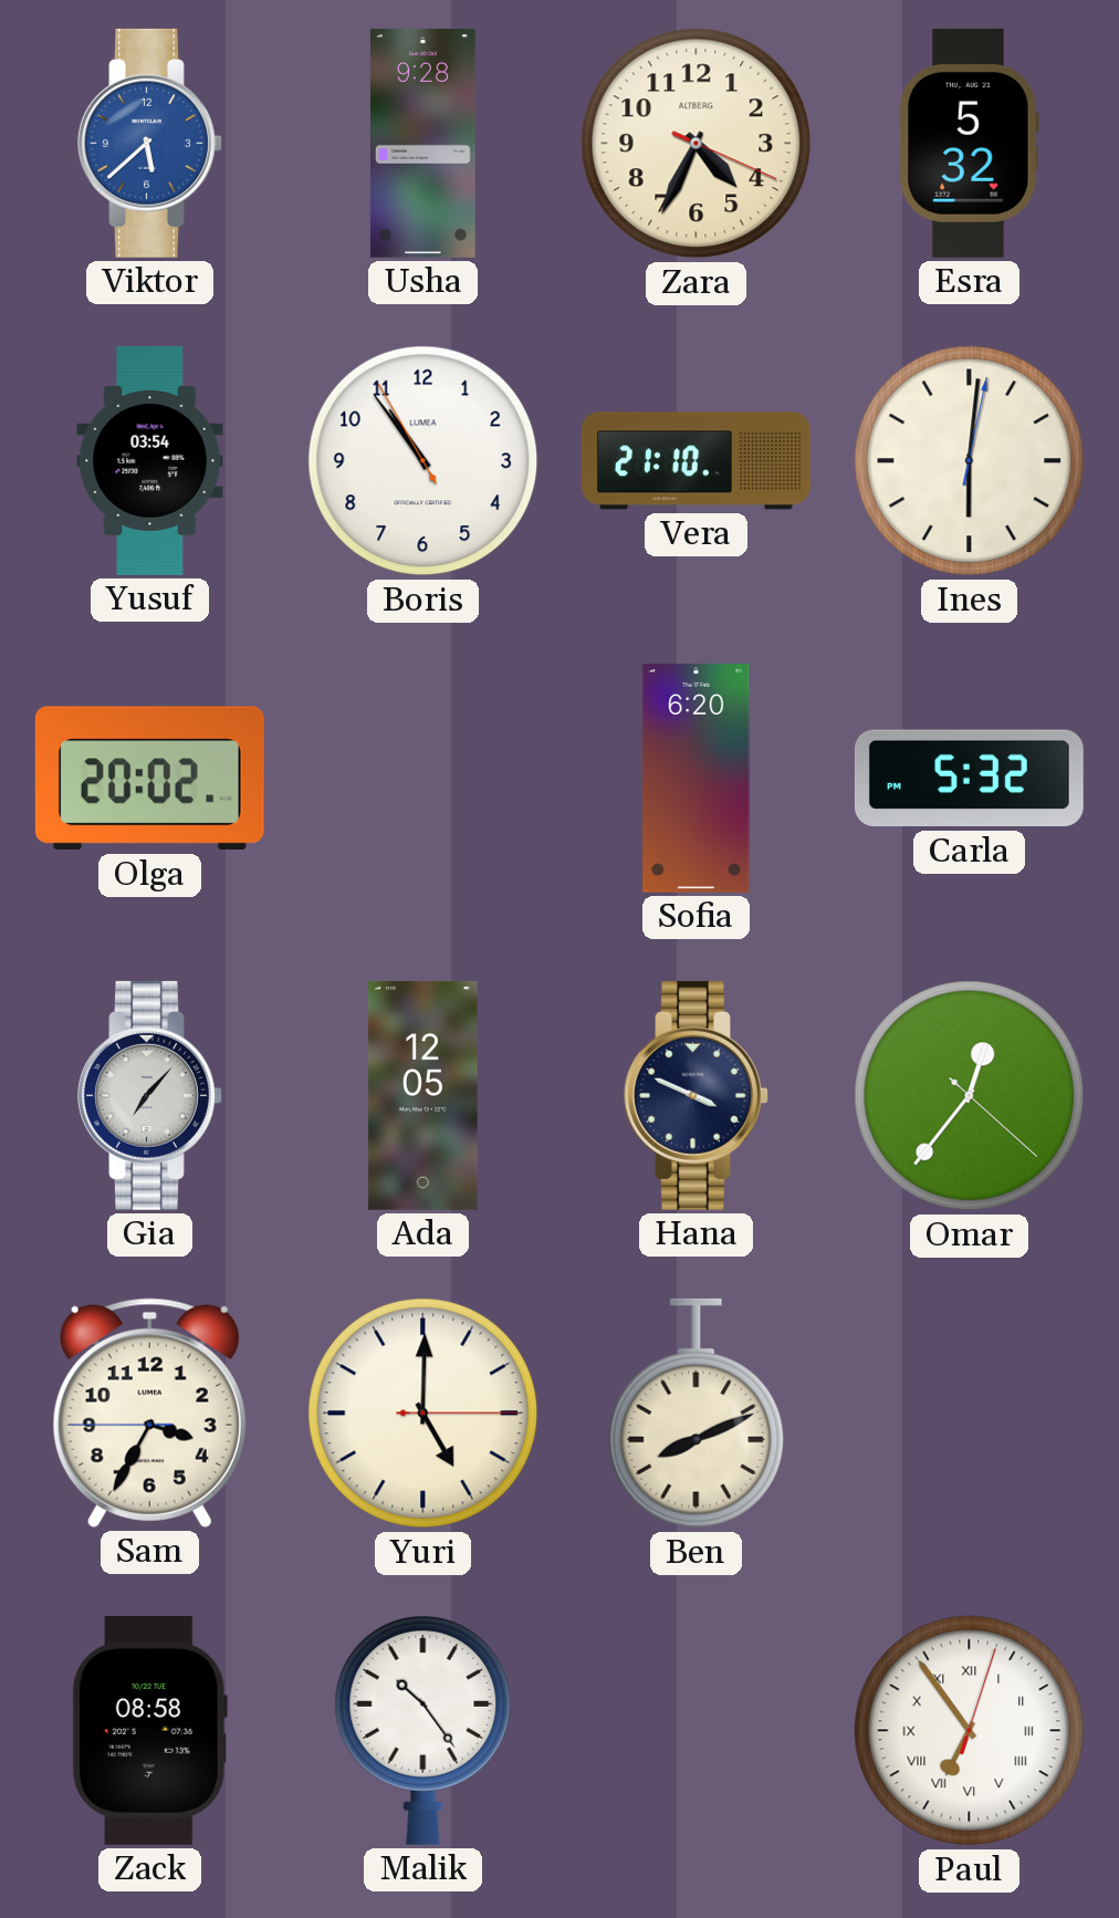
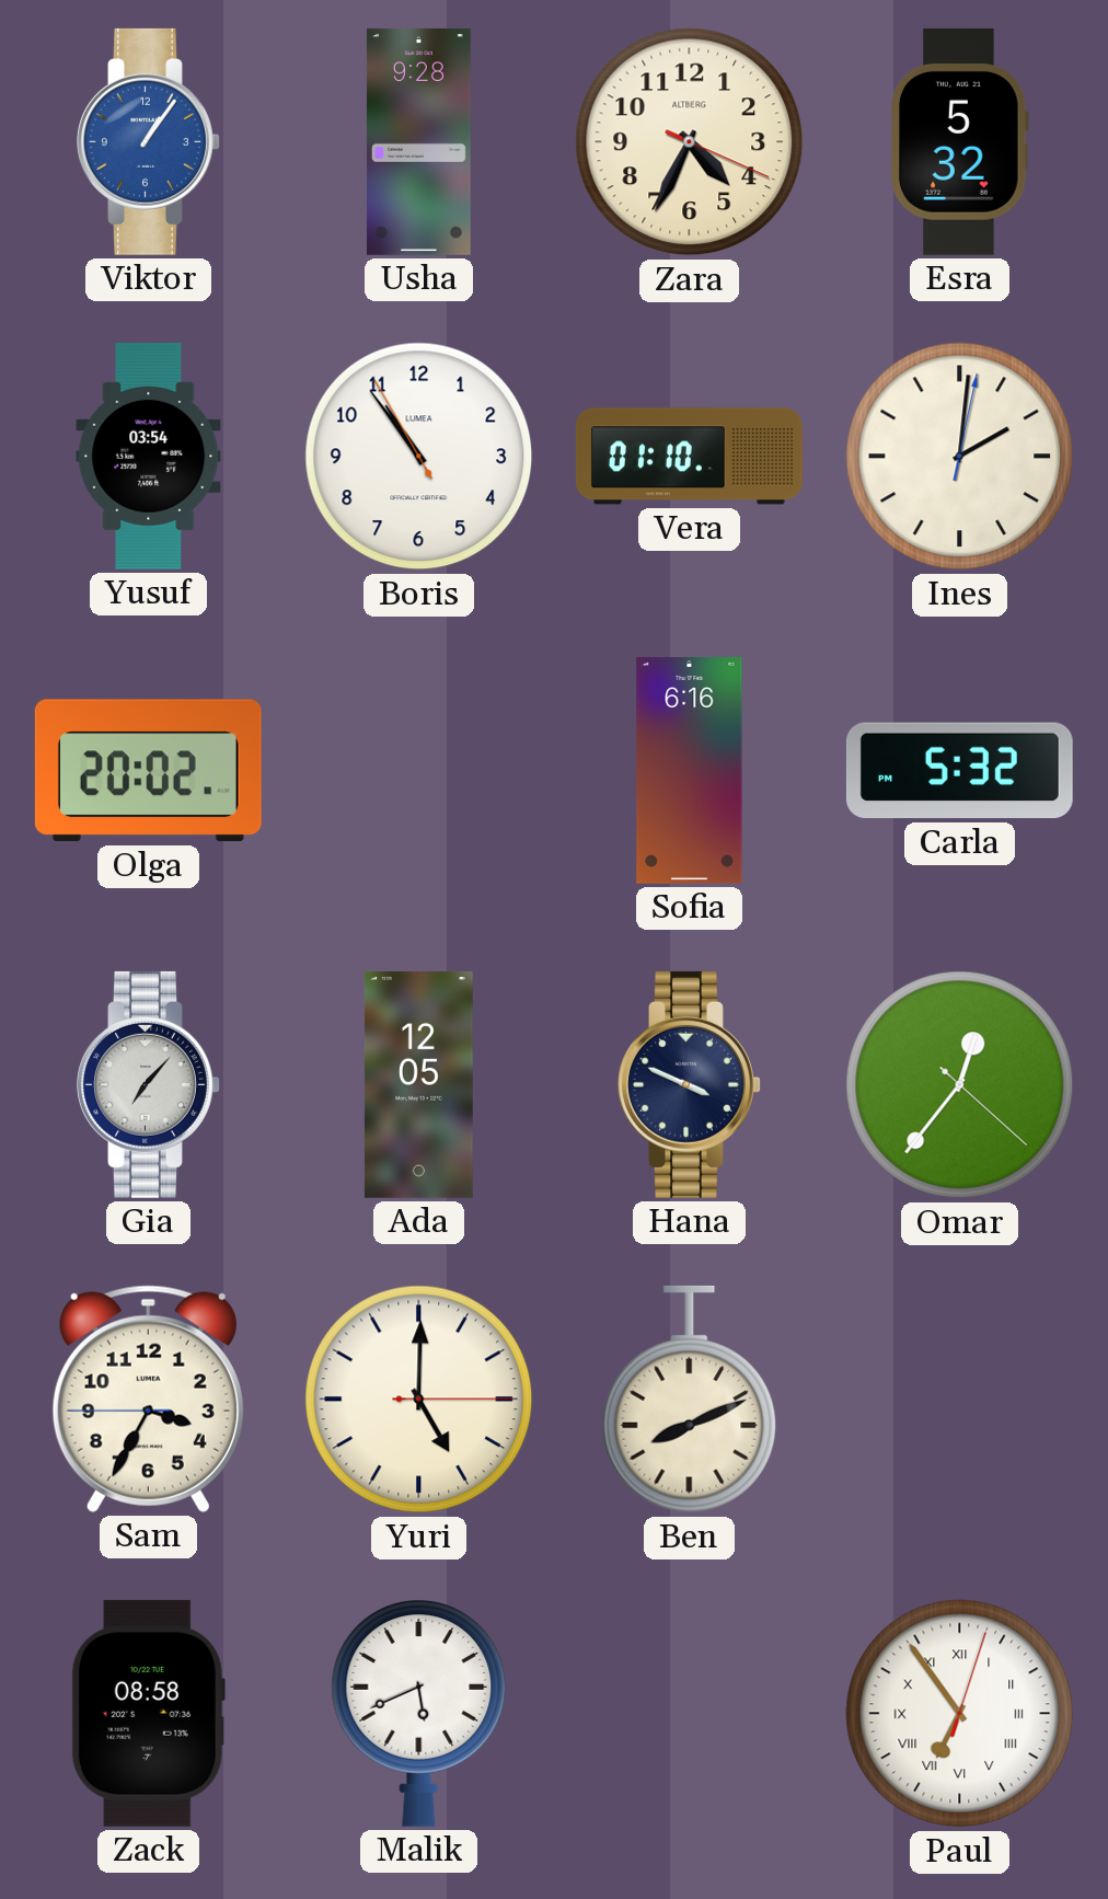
Viktor: 5:38 -> 1:06 (149, 141)
Vera: 21:10 -> 01:10 (689, 457)
Ines: 6:01 -> 2:01 (960, 457)
Sofia: 6:20 -> 6:16 (690, 770)
Malik: 10:24 -> 5:41 (419, 1713)
